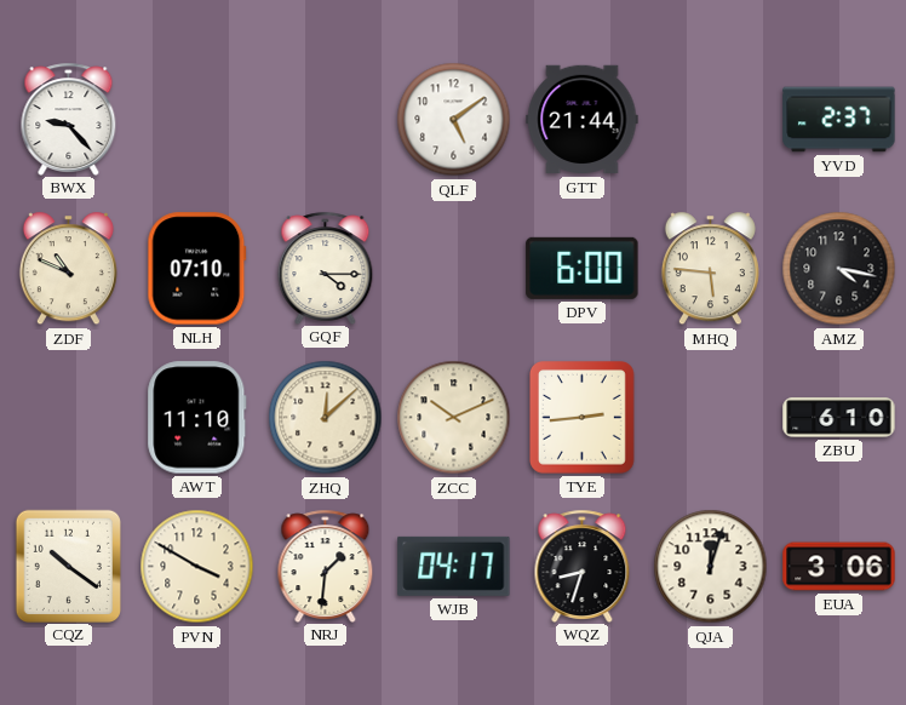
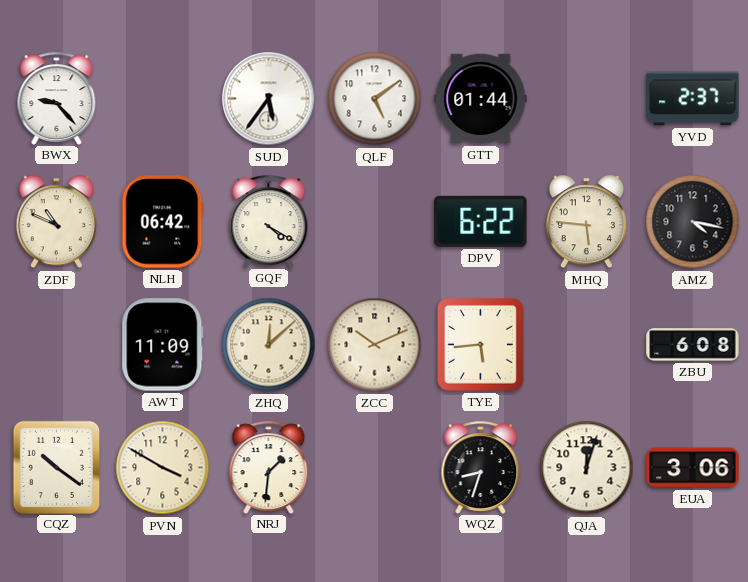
SUD: none -> 5:36 (269, 99)
GTT: 21:44 -> 01:44 (481, 99)
NLH: 07:10 -> 06:42 (163, 222)
GQF: 4:15 -> 4:20 (269, 221)
DPV: 6:00 -> 6:22 (481, 221)
AWT: 11:10 -> 11:09 (163, 345)
TYE: 2:44 -> 5:44 (481, 345)
ZBU: 6:10 -> 6:08 (693, 345)
WJB: 04:17 -> none (454, 566)
